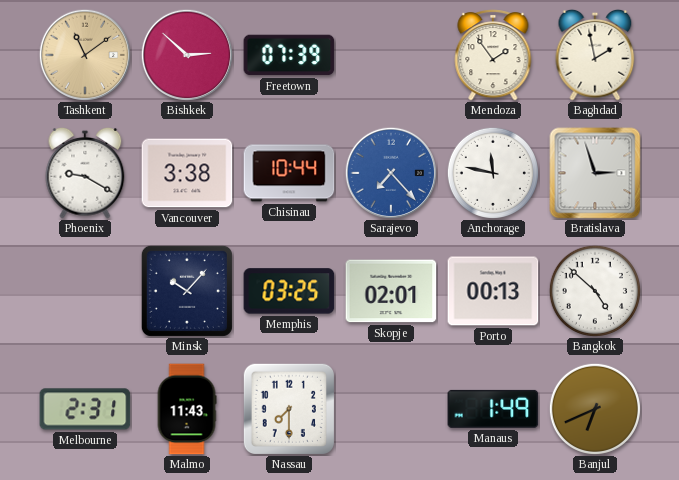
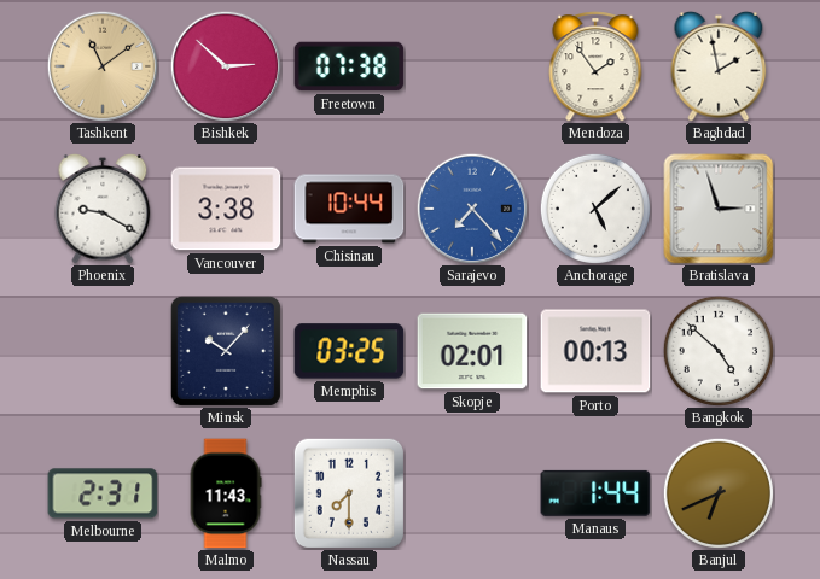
Freetown: 07:39 -> 07:38 (349, 66)
Anchorage: 11:47 -> 5:08 (595, 209)
Manaus: 1:49 -> 1:44 (595, 493)
